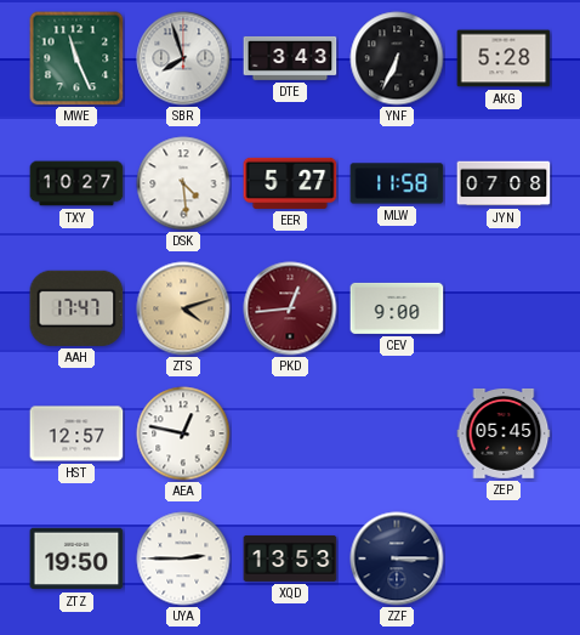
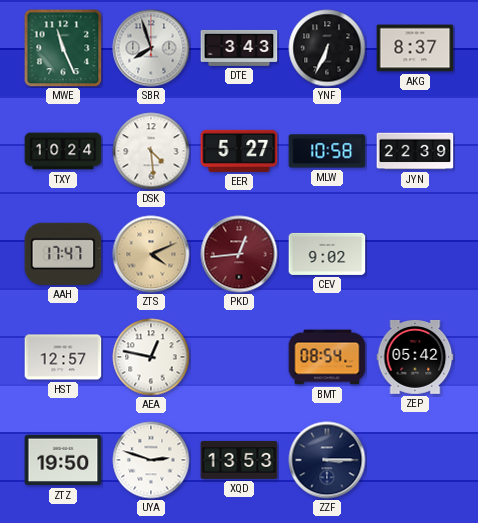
AKG: 5:28 -> 8:37 (415, 48)
TXY: 10:27 -> 10:24 (63, 151)
MLW: 11:58 -> 10:58 (327, 151)
JYN: 07:08 -> 22:39 (415, 151)
ZTS: 4:12 -> 4:11 (151, 254)
CEV: 9:00 -> 9:02 (327, 254)
BMT: none -> 08:54 (327, 357)
ZEP: 05:45 -> 05:42 (415, 357)
UYA: 2:45 -> 2:48 (151, 460)
